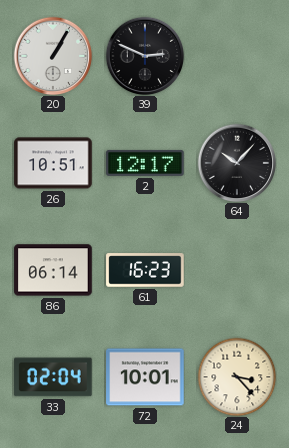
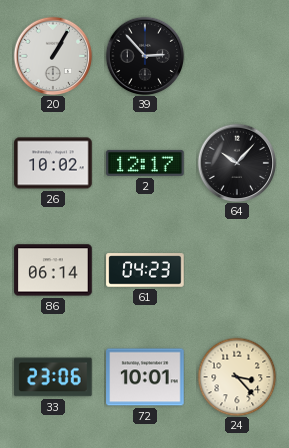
39: 2:49 -> 2:53 (145, 56)
26: 10:51 -> 10:02 (53, 163)
61: 16:23 -> 04:23 (145, 270)
33: 02:04 -> 23:06 (53, 377)
